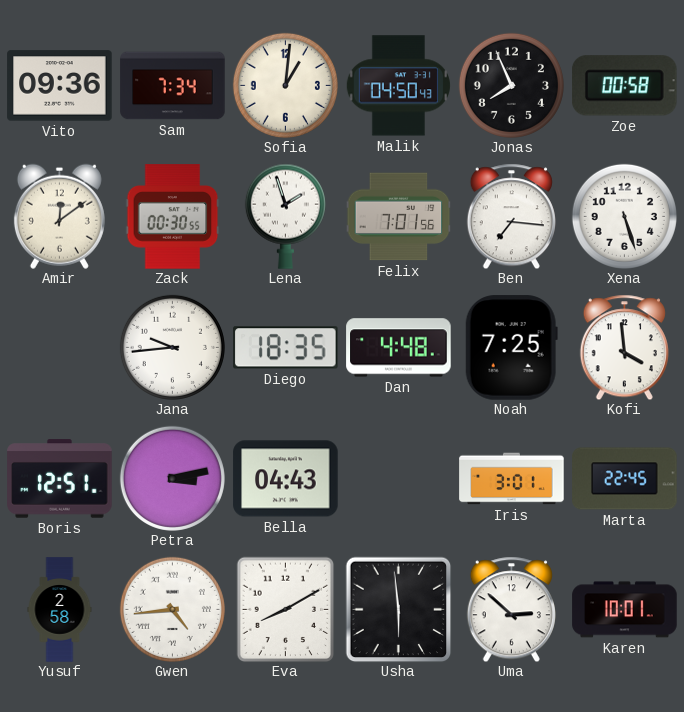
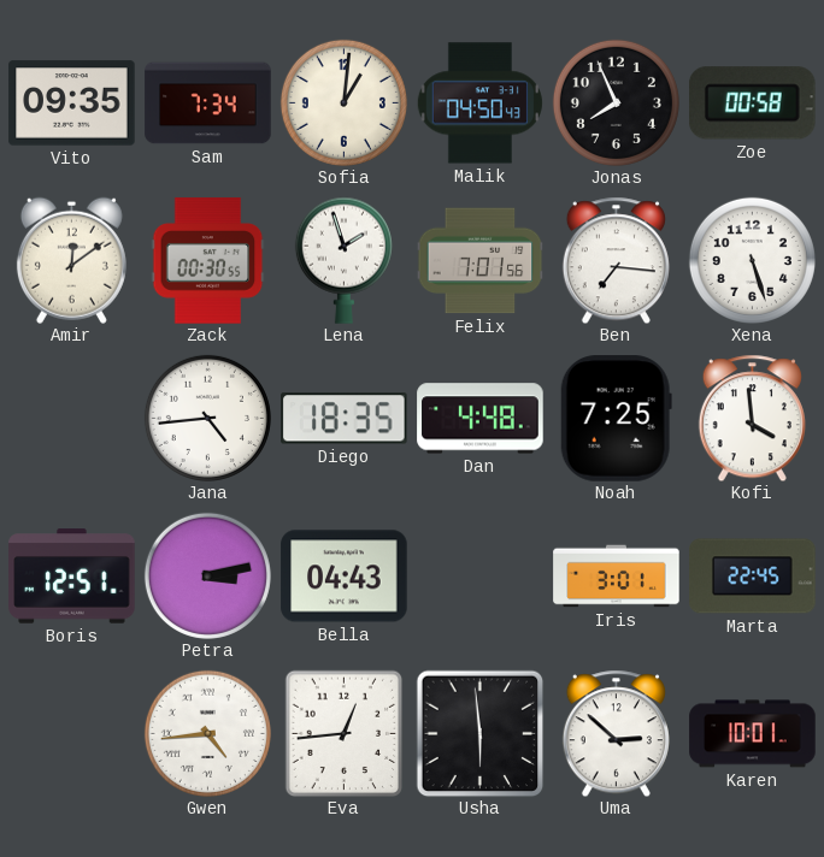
Vito: 09:36 -> 09:35 (72, 104)
Jana: 9:44 -> 4:44 (207, 418)
Yusuf: 2:58 -> none (60, 610)
Eva: 8:10 -> 12:44 (345, 733)
